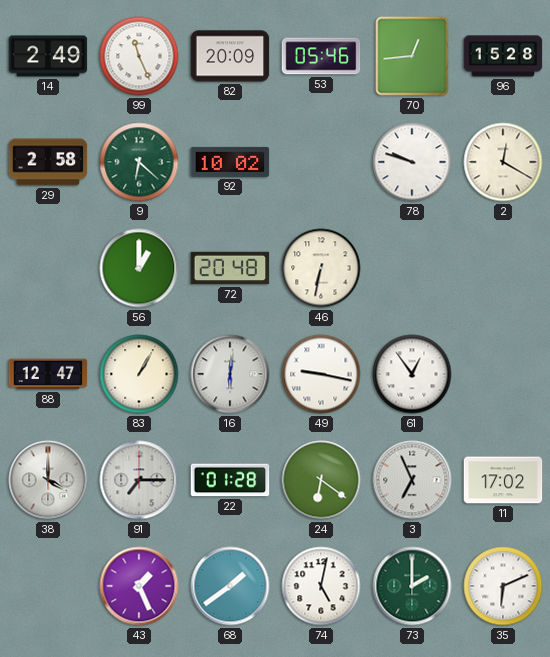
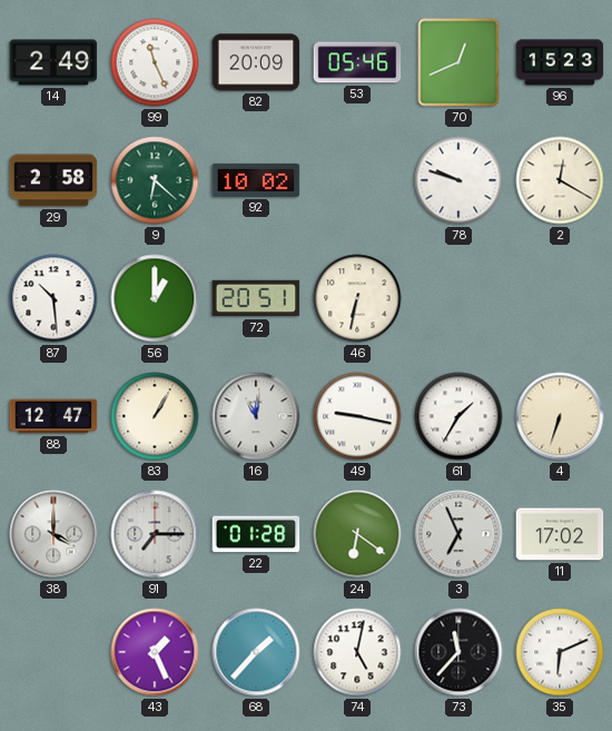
70: 12:44 -> 12:41 (458, 62)
96: 15:28 -> 15:23 (560, 62)
87: none -> 10:29 (53, 298)
72: 20:48 -> 20:51 (256, 298)
16: 6:01 -> 11:01 (256, 416)
61: 12:54 -> 1:35 (458, 416)
4: none -> 6:33 (560, 416)
68: 1:39 -> 1:37 (256, 652)
73: 2:00 -> 11:37 (458, 652)
73 dial: green -> black (458, 652)
